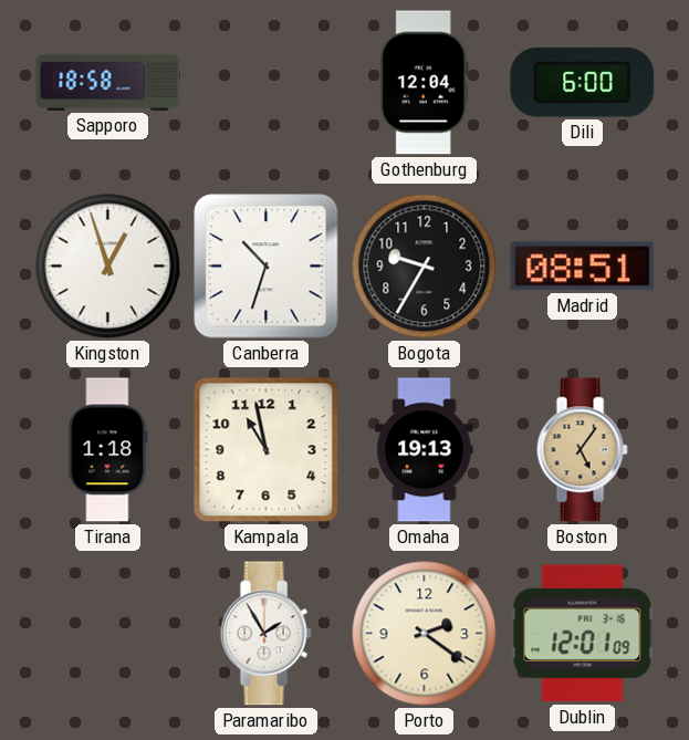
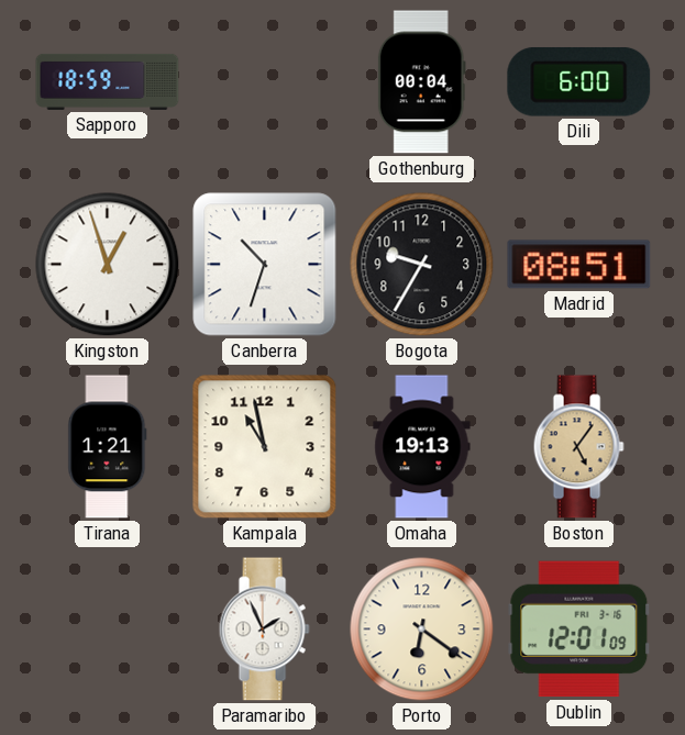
Sapporo: 18:58 -> 18:59 (108, 81)
Gothenburg: 12:04 -> 00:04 (421, 82)
Tirana: 1:18 -> 1:21 (108, 447)
Paramaribo: 1:55 -> 1:56 (264, 630)
Porto: 2:21 -> 6:21 (422, 630)
